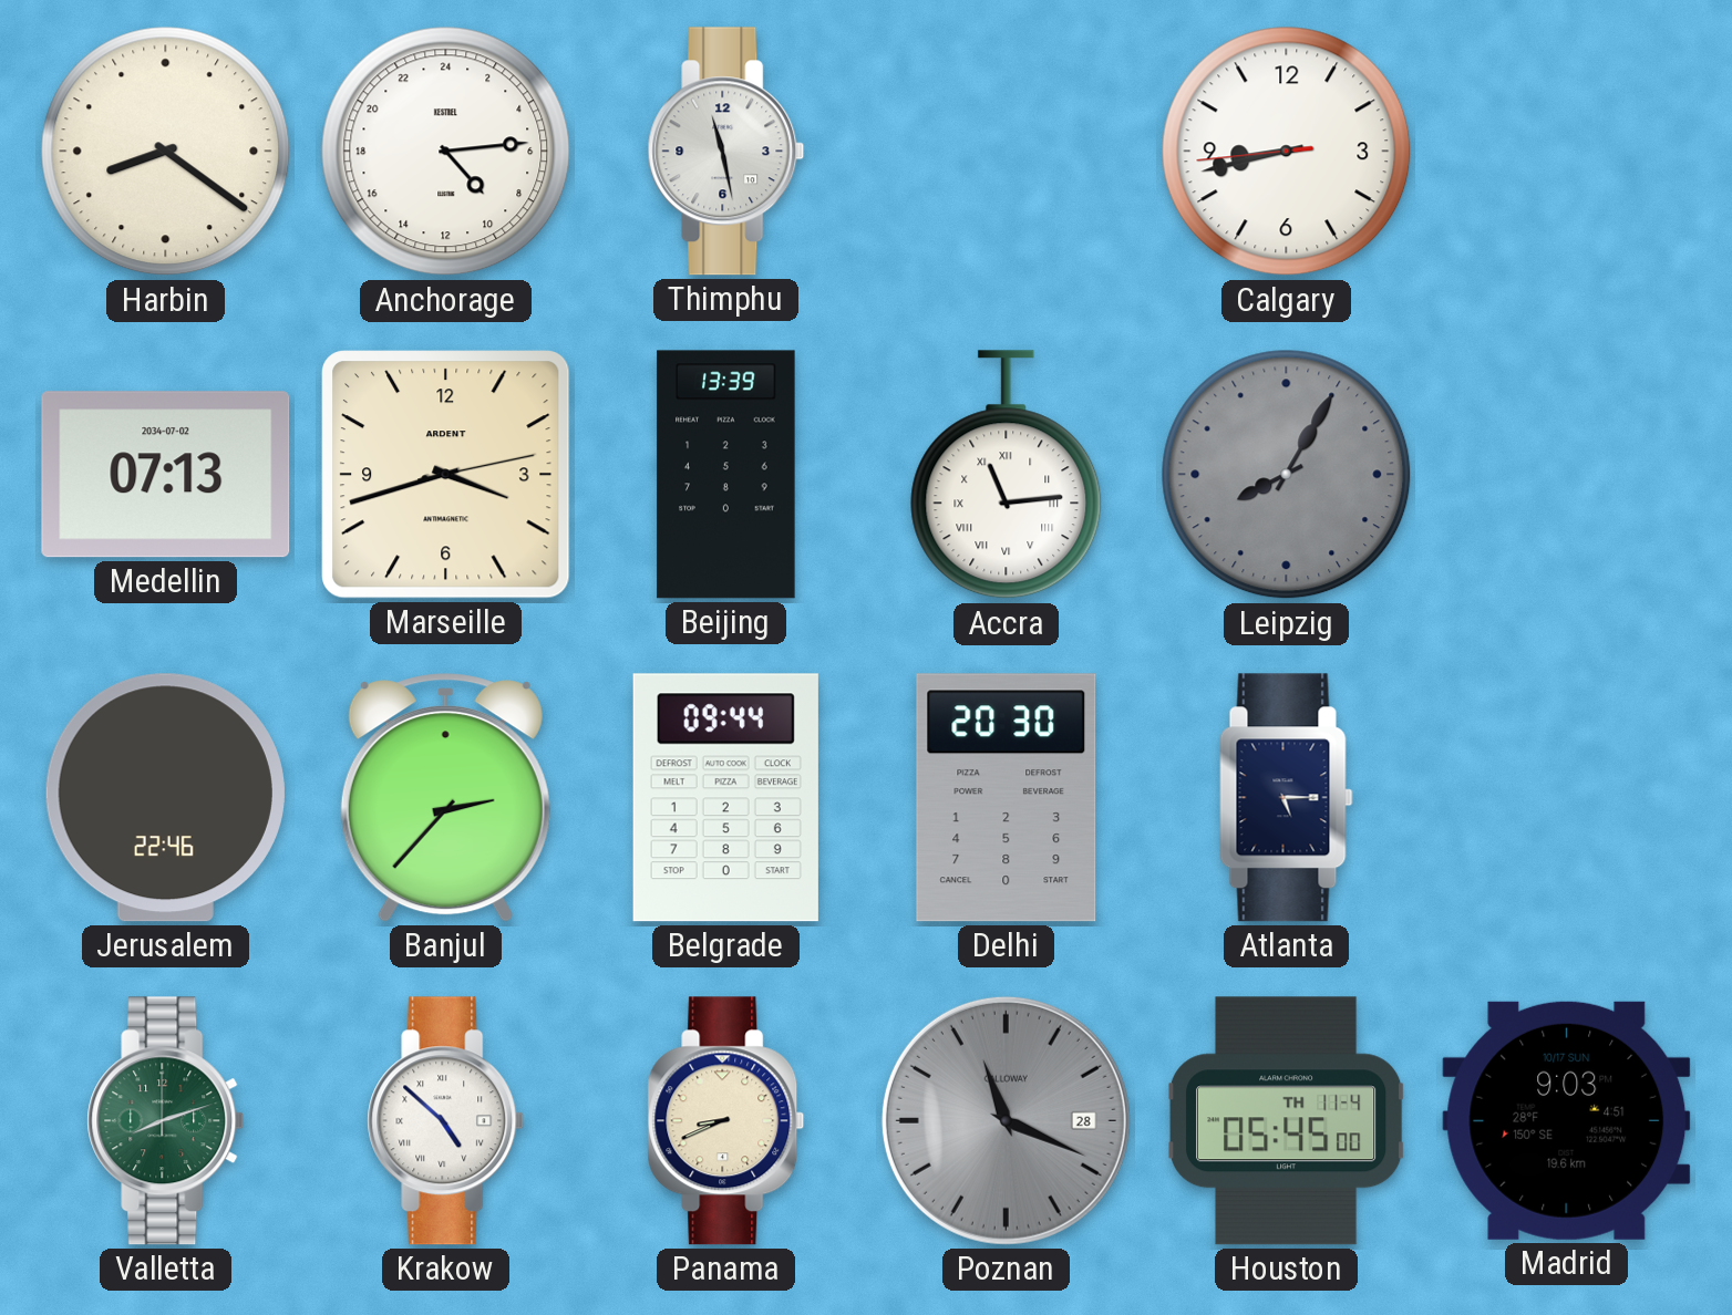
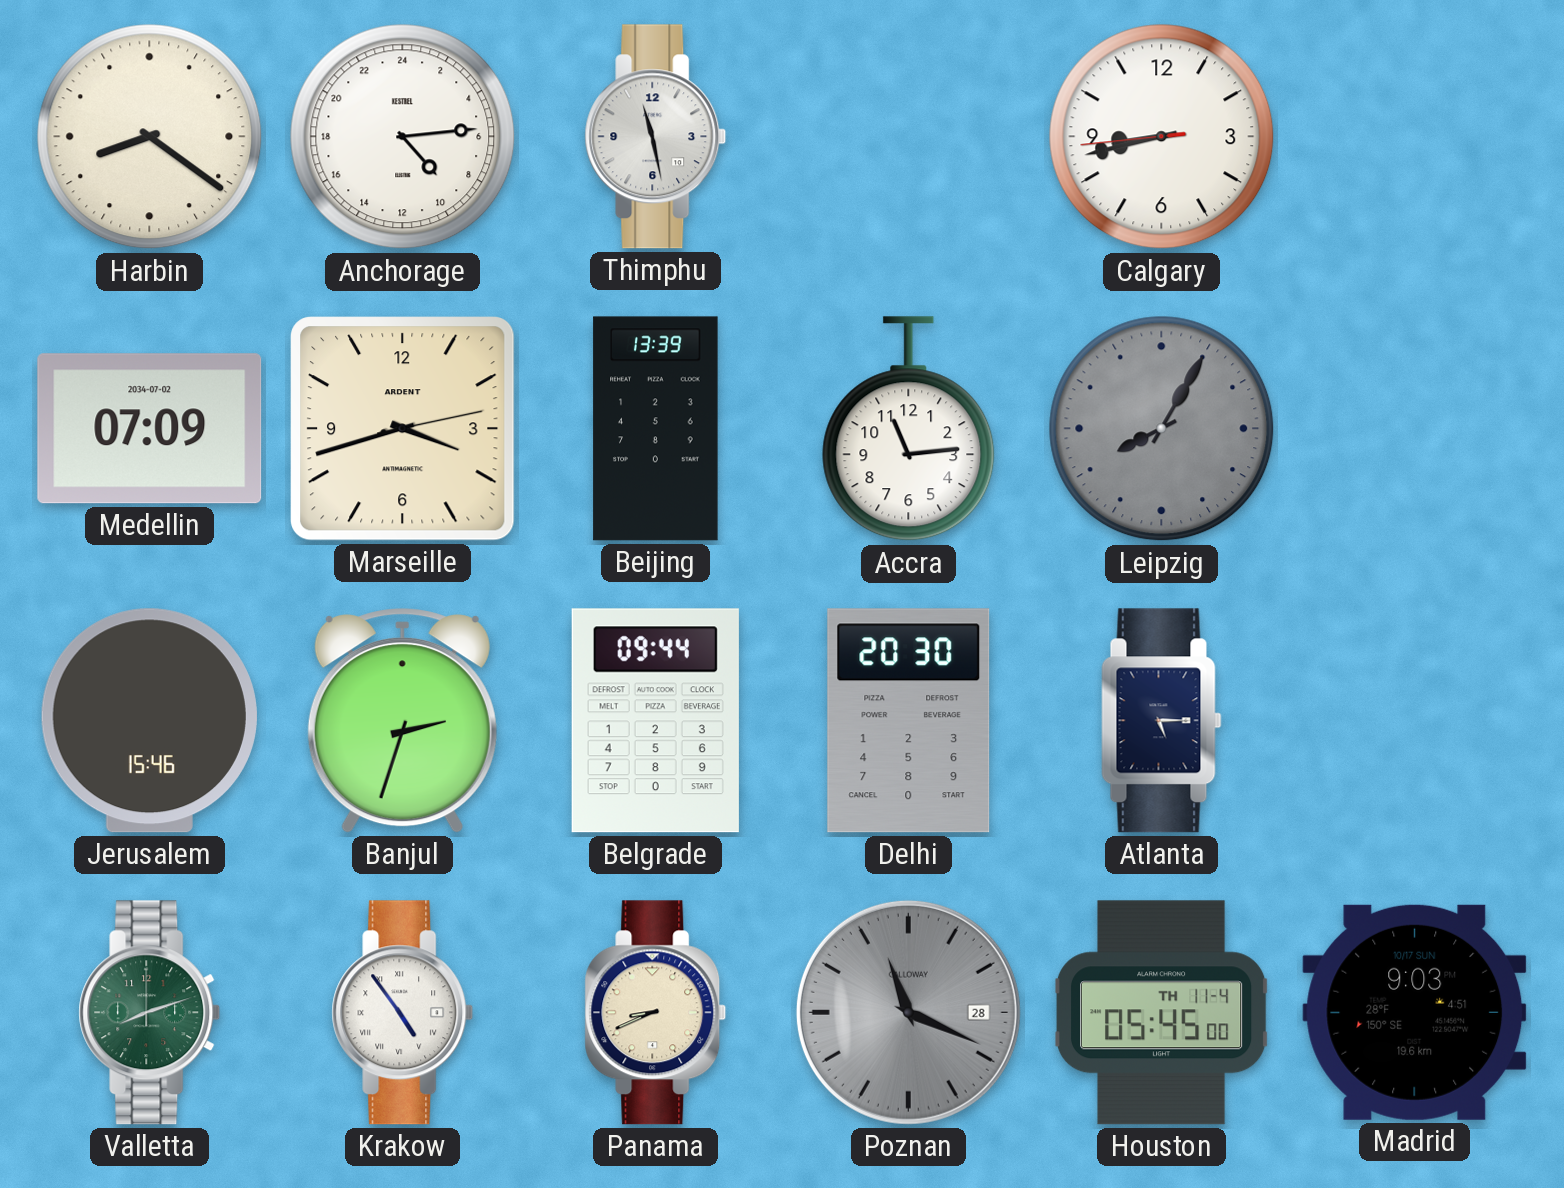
Medellin: 07:13 -> 07:09 (150, 429)
Accra numerals: Roman -> Arabic (909, 429)
Jerusalem: 22:46 -> 15:46 (149, 721)
Banjul: 2:37 -> 2:33 (402, 721)
Krakow: 4:52 -> 4:54 (403, 1013)
